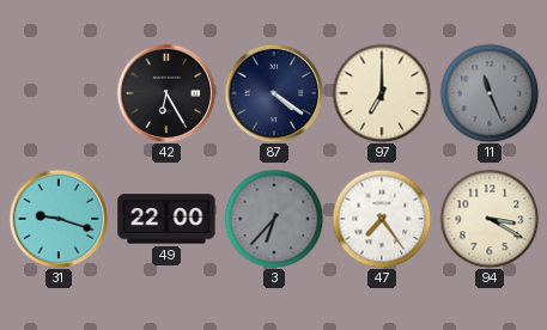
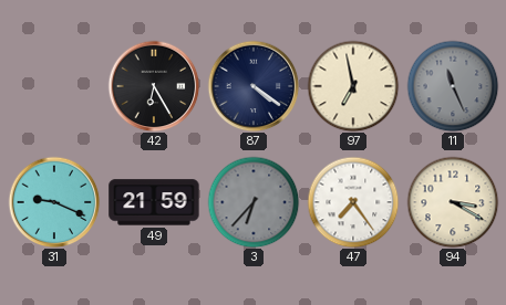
97: 7:00 -> 6:58 (353, 86)
31: 9:18 -> 9:19 (54, 202)
49: 22:00 -> 21:59 (154, 202)
